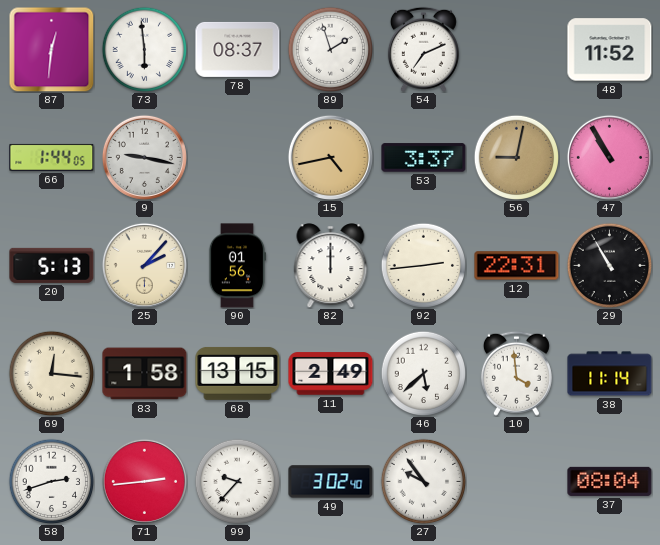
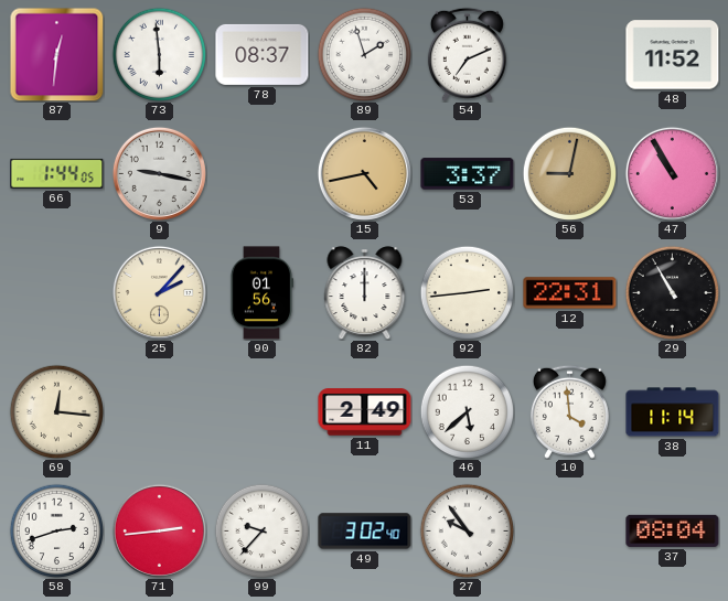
20: 5:13 -> none (52, 265)
83: 1:58 -> none (145, 374)
68: 13:15 -> none (238, 373)
